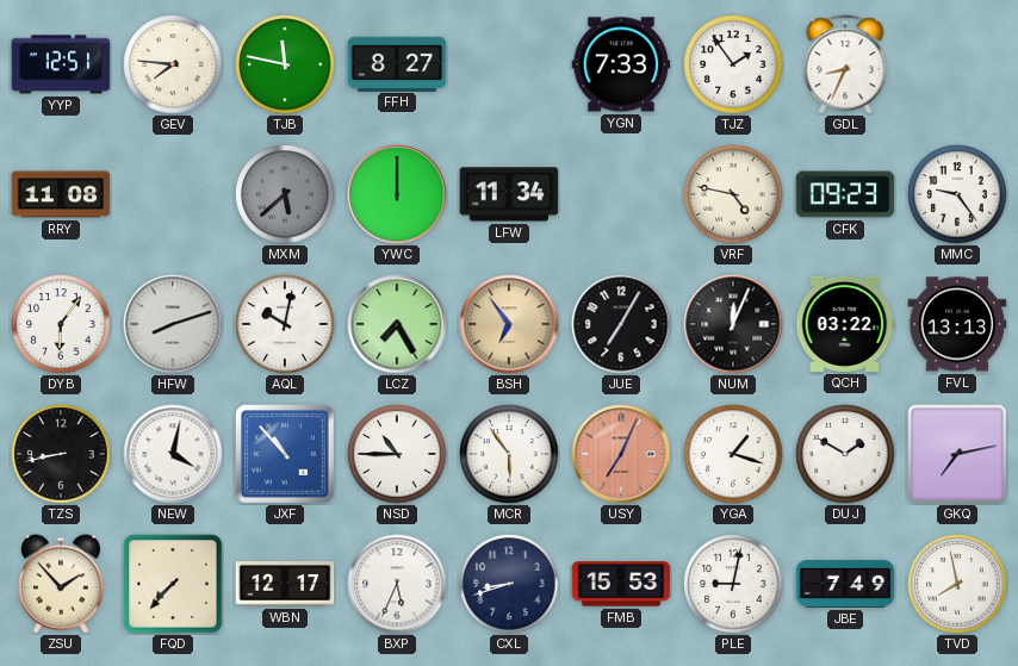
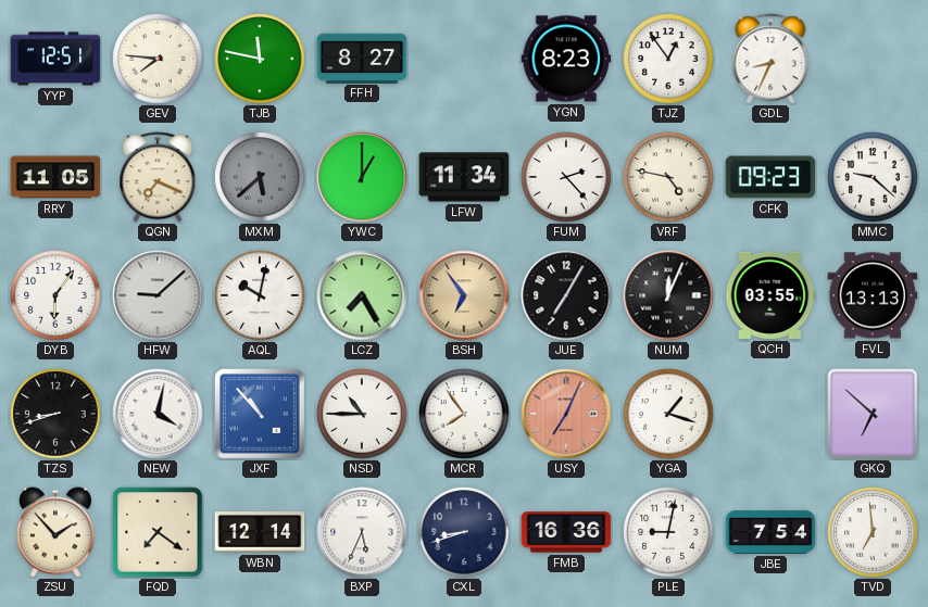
YGN: 7:33 -> 8:23 (566, 59)
TJZ: 1:54 -> 12:54 (668, 59)
RRY: 11:08 -> 11:05 (55, 177)
QGN: none -> 7:19 (158, 177)
YWC: 12:00 -> 1:00 (362, 177)
FUM: none -> 2:23 (566, 177)
MMC: 9:24 -> 9:22 (873, 177)
HFW: 8:12 -> 9:08 (158, 295)
QCH: 03:22 -> 03:55 (770, 295)
TZS: 8:43 -> 8:42 (55, 414)
MCR: 5:54 -> 7:54 (464, 414)
DUJ: 1:50 -> none (845, 454)
GKQ: 7:13 -> 6:52 (873, 414)
FQD: 7:37 -> 7:21 (158, 532)
WBN: 12:17 -> 12:14 (260, 533)
FMB: 15:53 -> 16:36 (566, 532)
JBE: 7:49 -> 7:54 (770, 532)
TVD: 7:58 -> 6:59 (873, 532)
